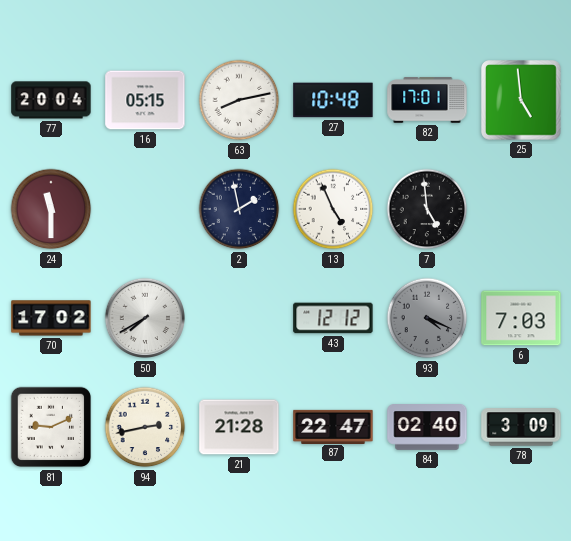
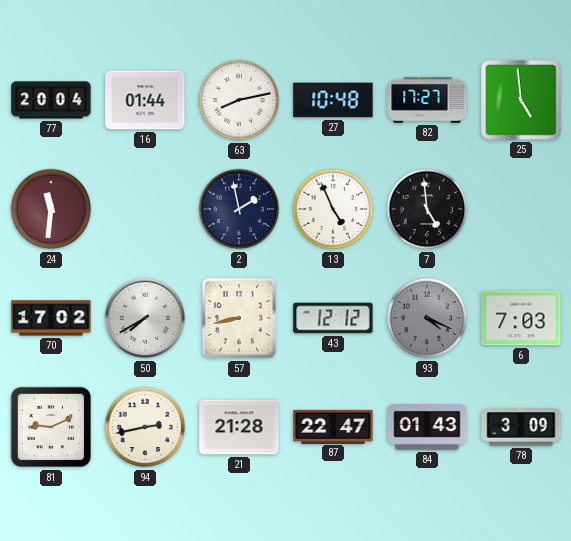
16: 05:15 -> 01:44 (145, 100)
82: 17:01 -> 17:27 (427, 100)
24: 11:30 -> 11:31 (51, 209)
57: none -> 8:43 (239, 318)
84: 02:40 -> 01:43 (427, 428)
